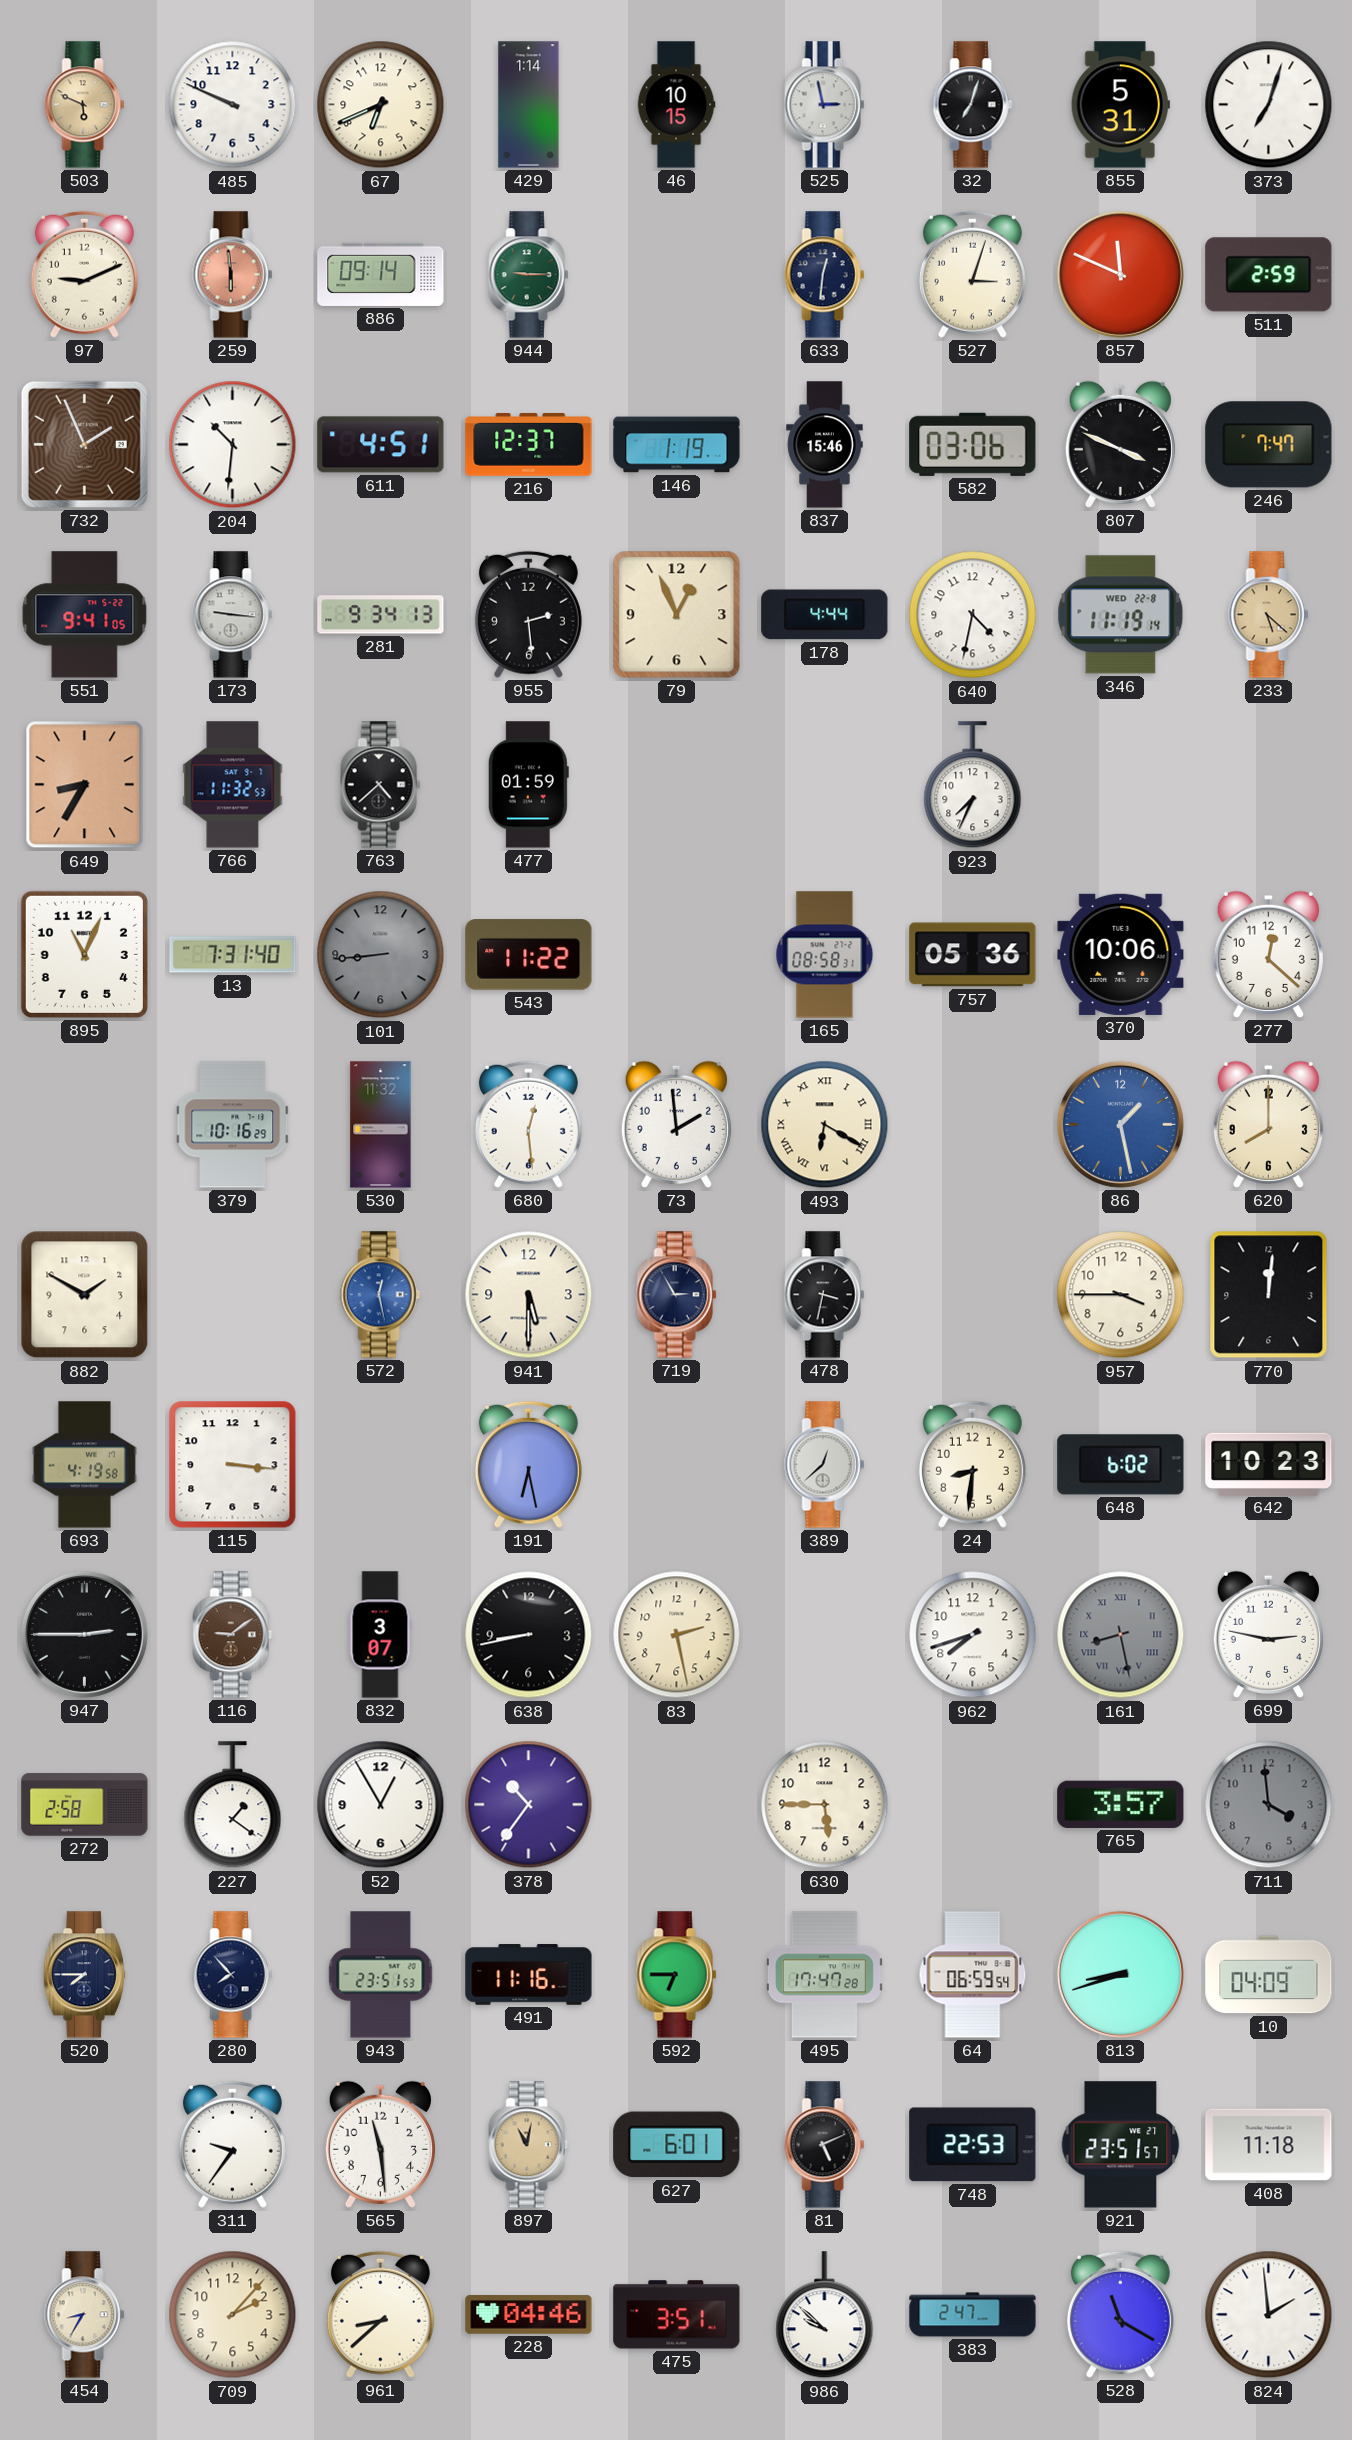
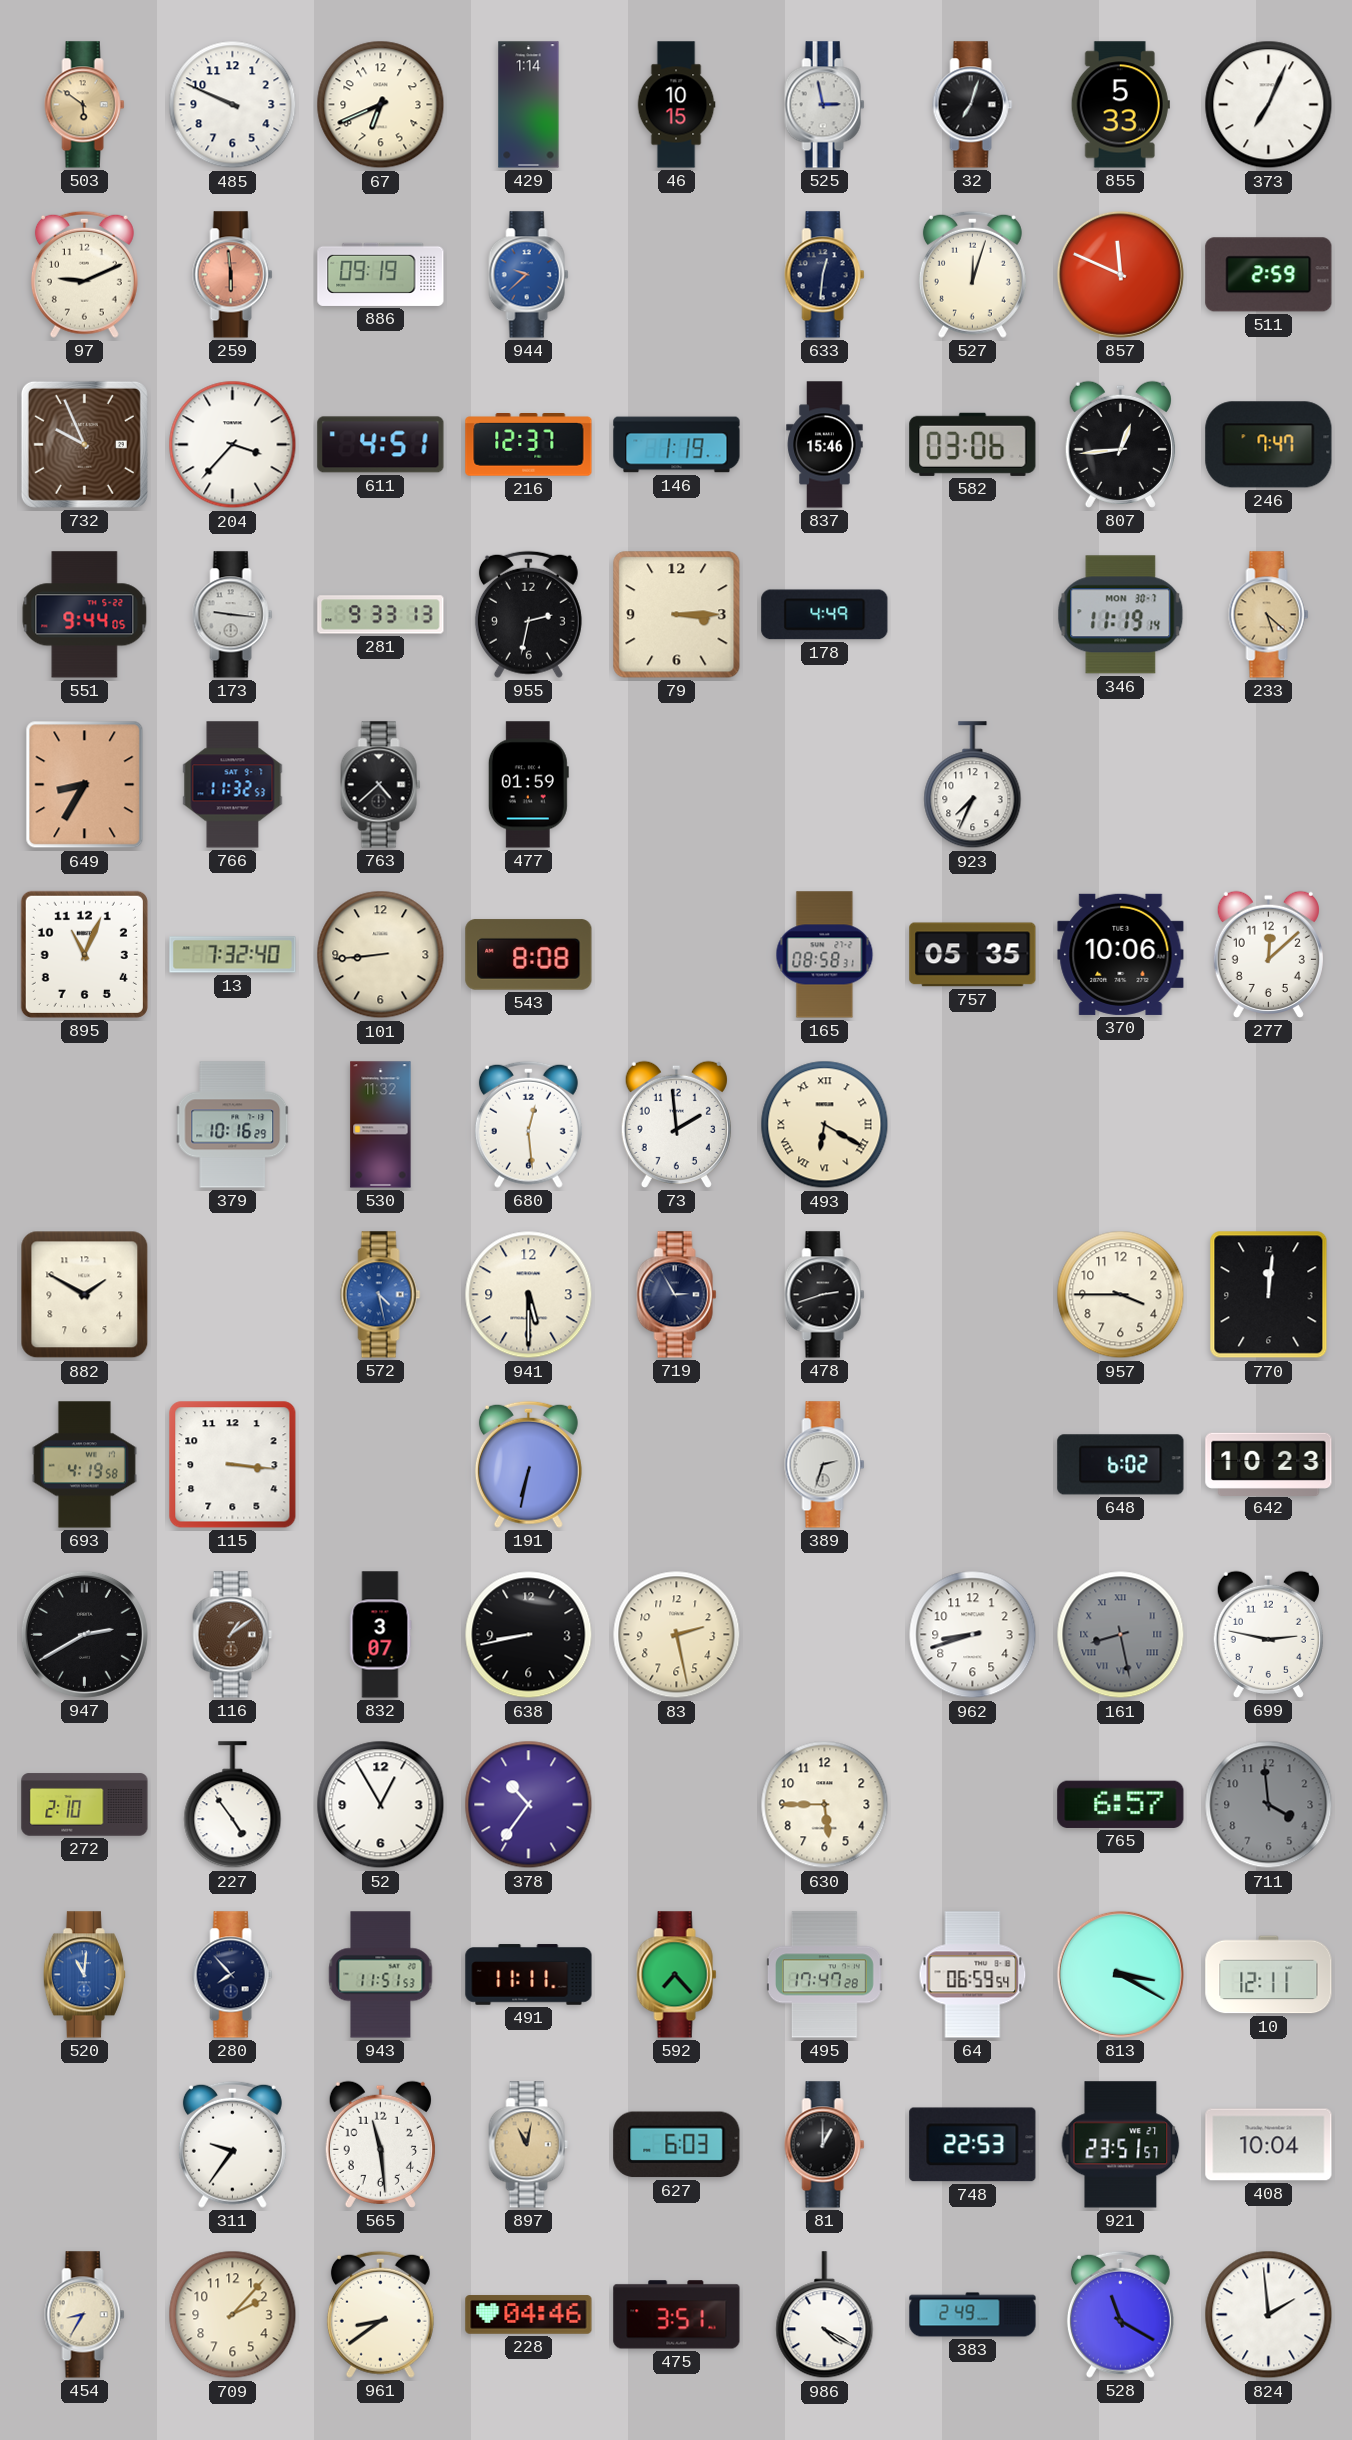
503: 5:49 -> 5:51 (85, 105)
855: 5:31 -> 5:33 (1120, 105)
373: 7:03 -> 7:04 (1269, 105)
886: 09:14 -> 09:19 (381, 274)
944: 9:15 -> 9:38 (529, 275)
944 dial: green -> blue (529, 275)
527: 3:03 -> 12:03 (972, 274)
732: 1:56 -> 9:56 (84, 444)
204: 10:31 -> 3:37 (233, 445)
807: 3:49 -> 12:44 (1120, 444)
551: 9:41 -> 9:44 (85, 615)
281: 9:34 -> 9:33 (381, 615)
955: 2:29 -> 2:32 (528, 614)
79: 12:56 -> 3:15 (677, 615)
178: 4:44 -> 4:49 (825, 615)
640: 4:32 -> none (973, 615)
346 date: WED 22-8 -> MON 30-7 (1121, 615)
13: 7:31 -> 7:32 (233, 955)
101 dial: grey -> cream (381, 955)
543: 11:22 -> 8:08 (529, 955)
757: 05:36 -> 05:35 (973, 955)
277: 12:22 -> 12:08 (1268, 954)
86: 1:28 -> none (1120, 1124)
620: 8:00 -> none (1268, 1124)
572: 12:28 -> 4:28 (381, 1295)
478: 3:32 -> 2:42 (825, 1295)
191: 6:28 -> 6:32 (528, 1464)
389: 12:38 -> 2:33 (825, 1465)
24: 8:31 -> none (972, 1464)
947: 2:45 -> 2:40 (84, 1634)
116: 9:09 -> 1:09 (233, 1635)
962: 7:42 -> 8:42 (973, 1635)
272: 2:58 -> 2:10 (85, 1805)
227: 1:21 -> 4:54 (233, 1805)
765: 3:57 -> 6:57 (1121, 1804)
520: 7:45 -> 11:01 (84, 1975)
520 dial: navy -> blue (84, 1975)
943: 23:51 -> 11:51 (381, 1975)
491: 11:16 -> 11:11 (529, 1975)
592: 6:45 -> 7:23 (677, 1975)
813: 8:42 -> 3:20 (1120, 1974)
10: 04:09 -> 12:11 (1269, 1975)
627: 6:01 -> 6:03 (677, 2145)
81: 5:11 -> 1:00 (825, 2145)
408: 11:18 -> 10:04 (1269, 2145)
961: 8:38 -> 8:39 (380, 2314)
986: 9:52 -> 4:20 (825, 2315)
383: 2:47 -> 2:49 (973, 2315)
